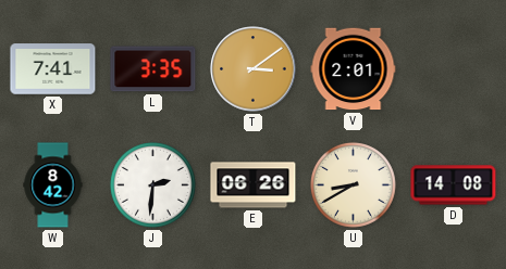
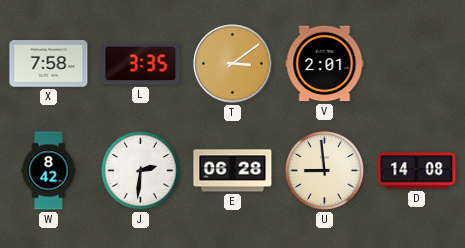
X: 7:41 -> 7:58 (49, 64)
E: 06:26 -> 06:28 (233, 171)
U: 8:40 -> 8:59 (325, 171)
